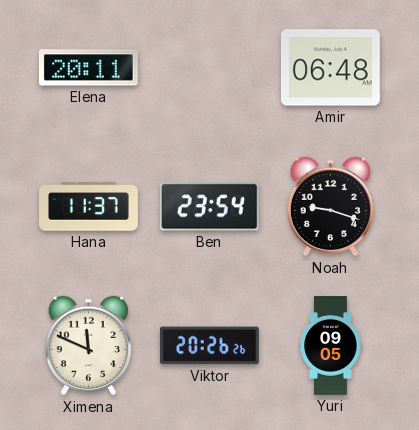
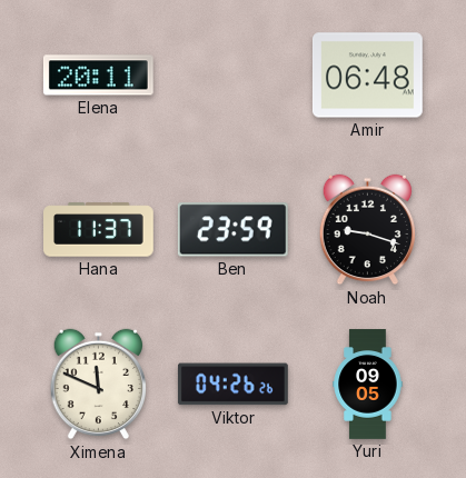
Ben: 23:54 -> 23:59 (232, 230)
Viktor: 20:26 -> 04:26 (232, 385)
